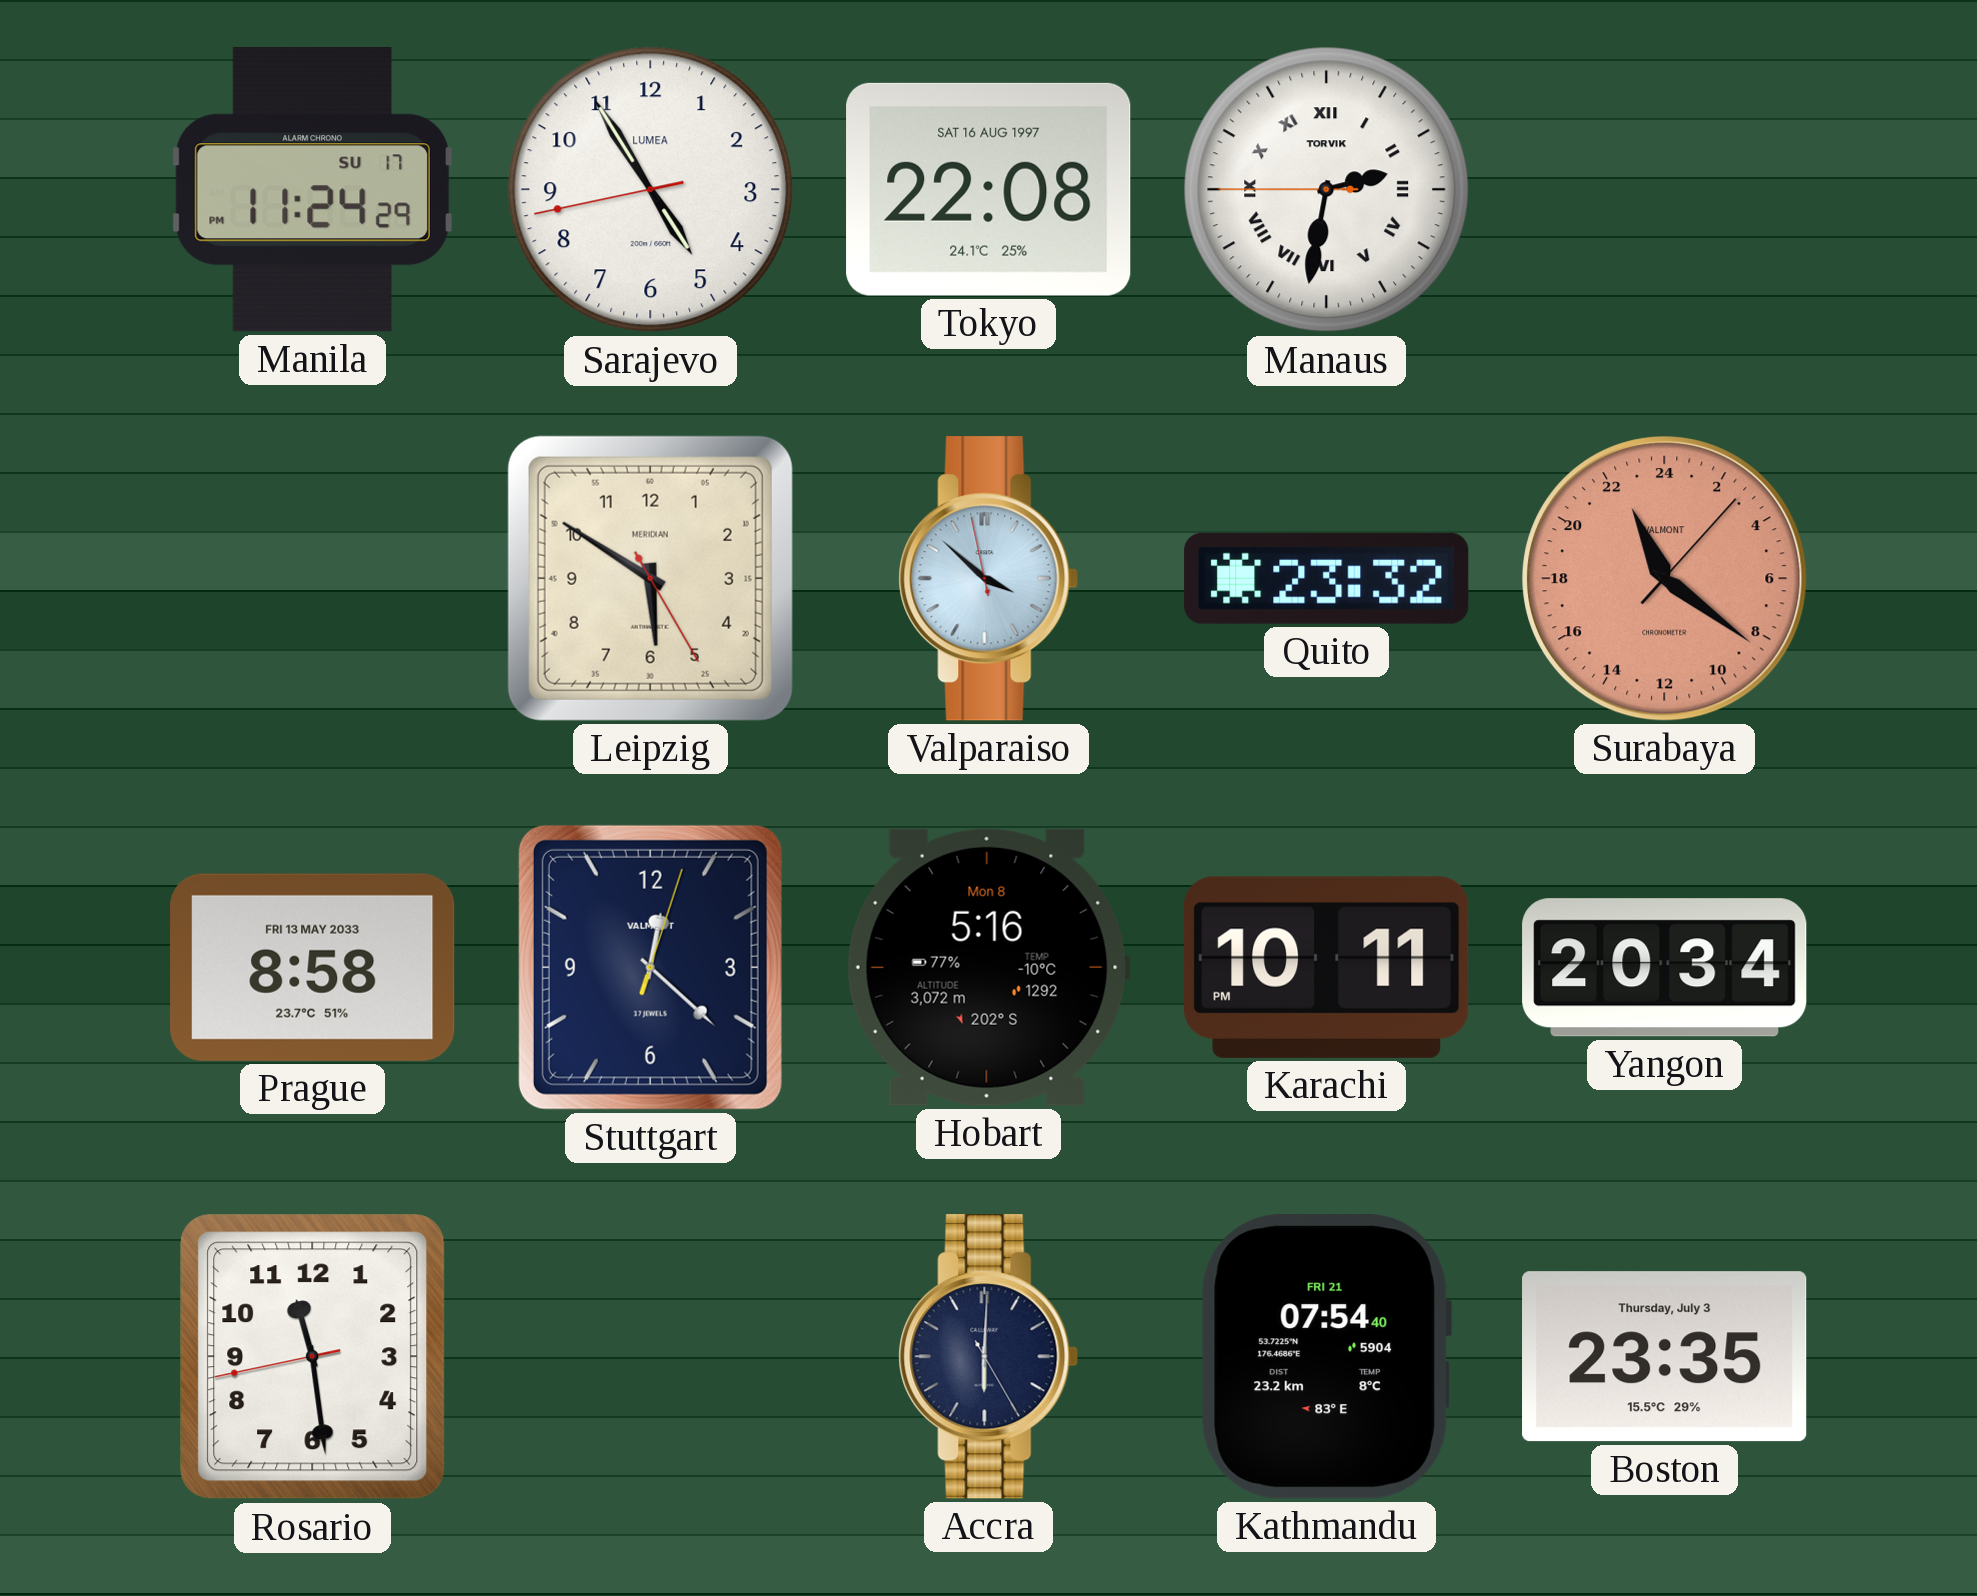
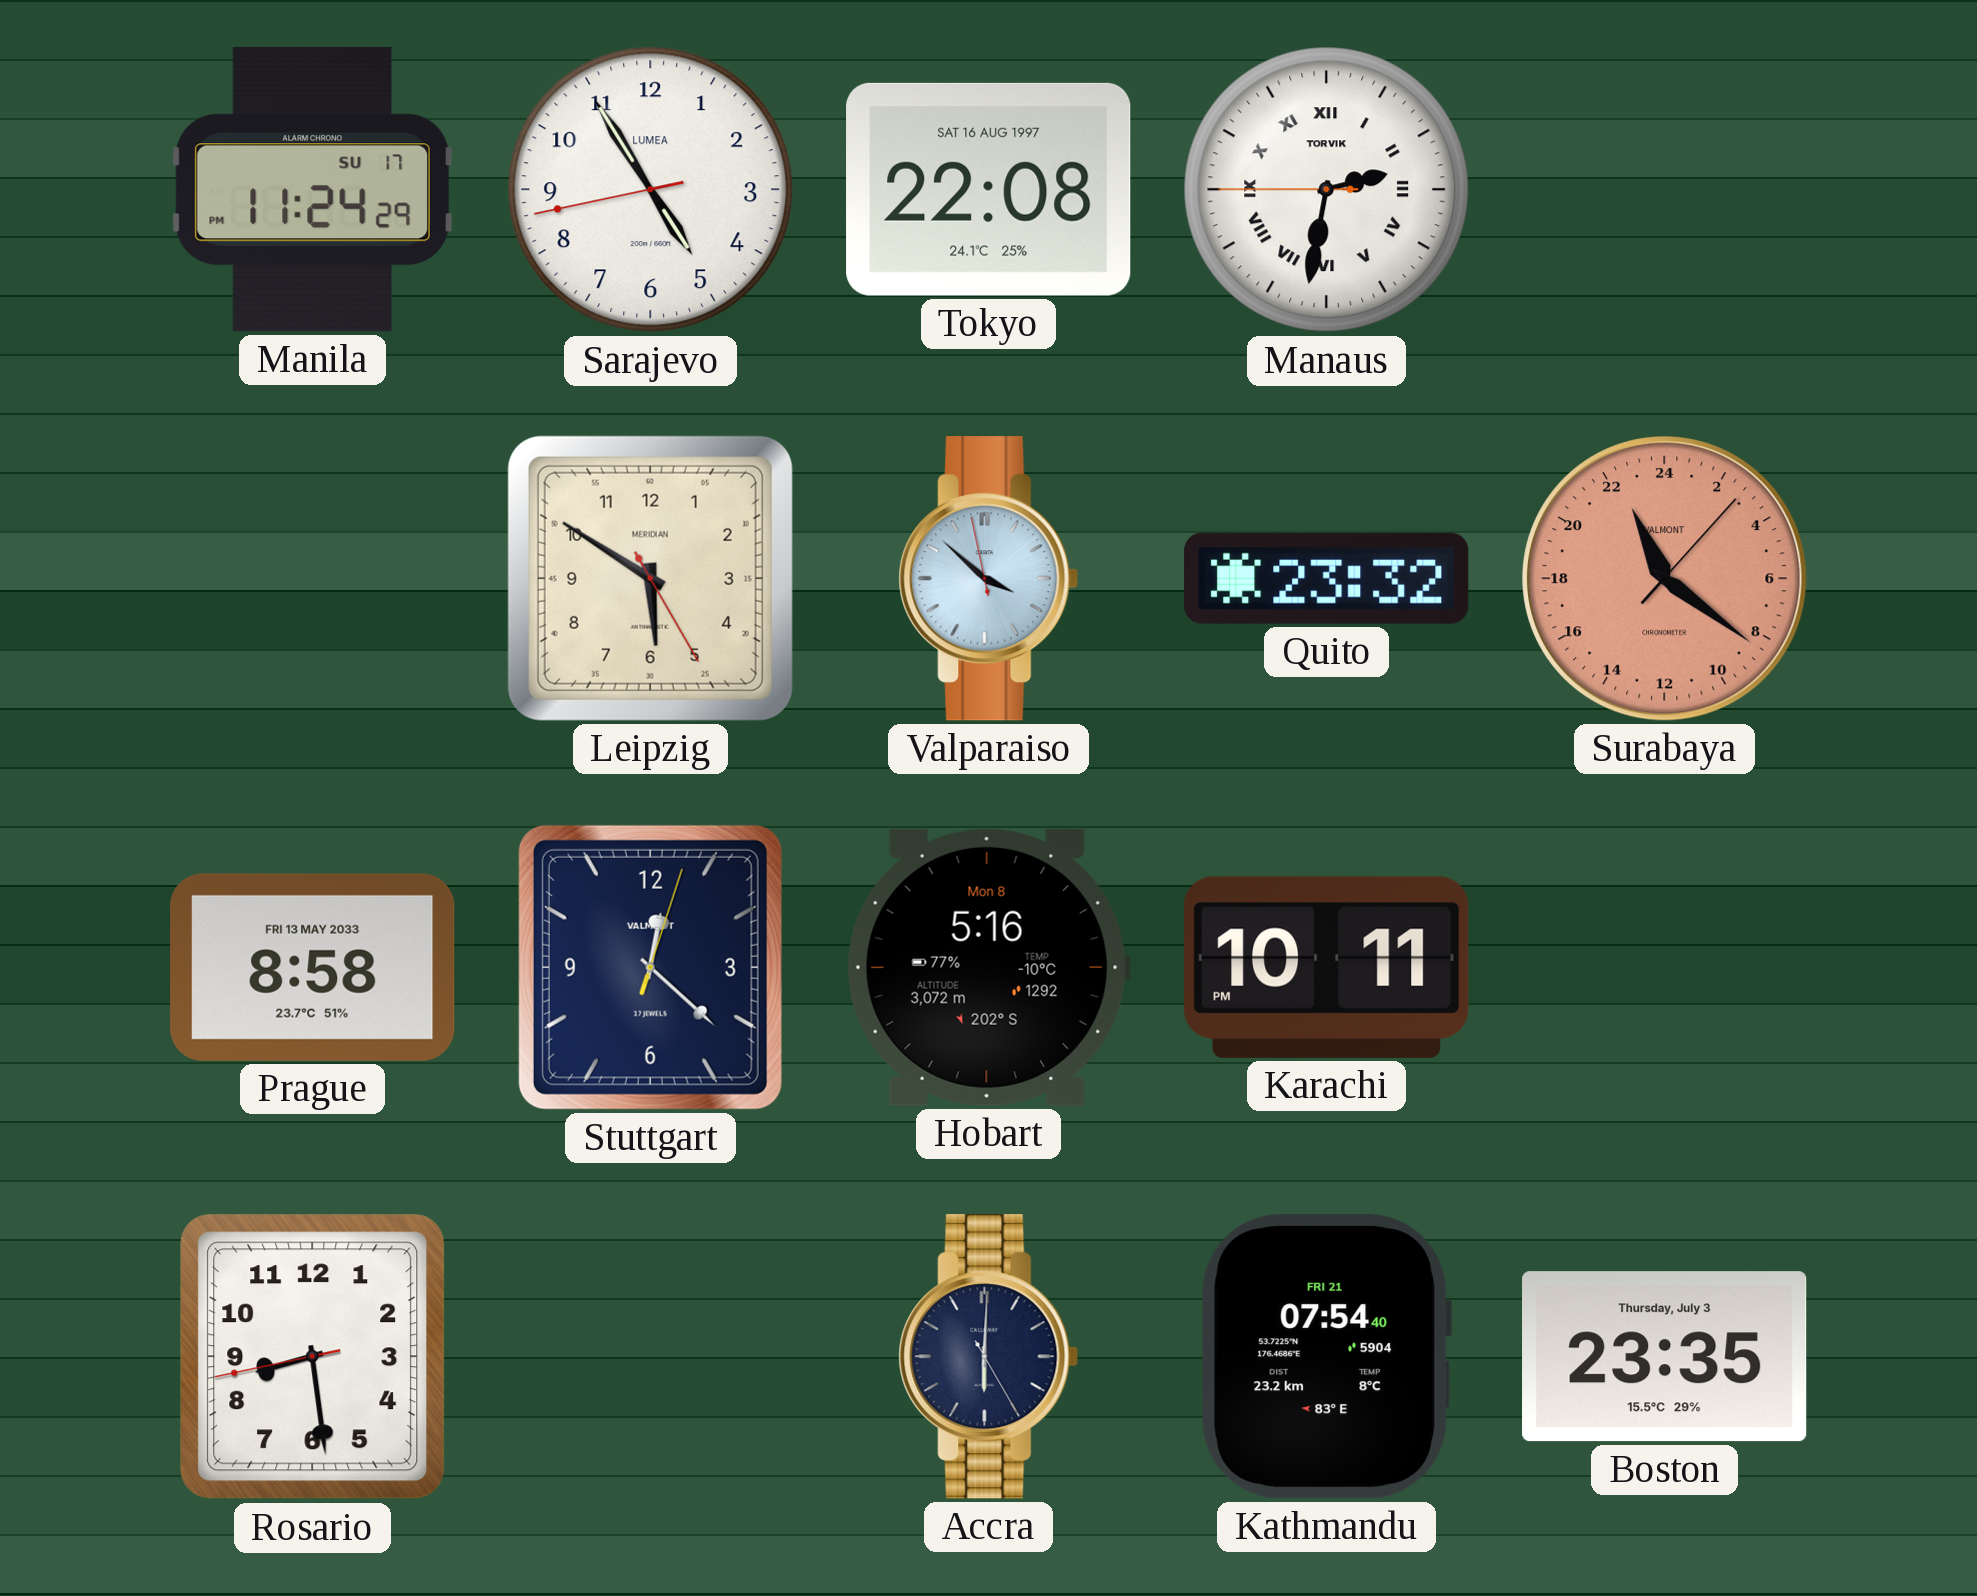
Yangon: 20:34 -> none (1665, 968)
Rosario: 11:28 -> 8:28 (313, 1357)
